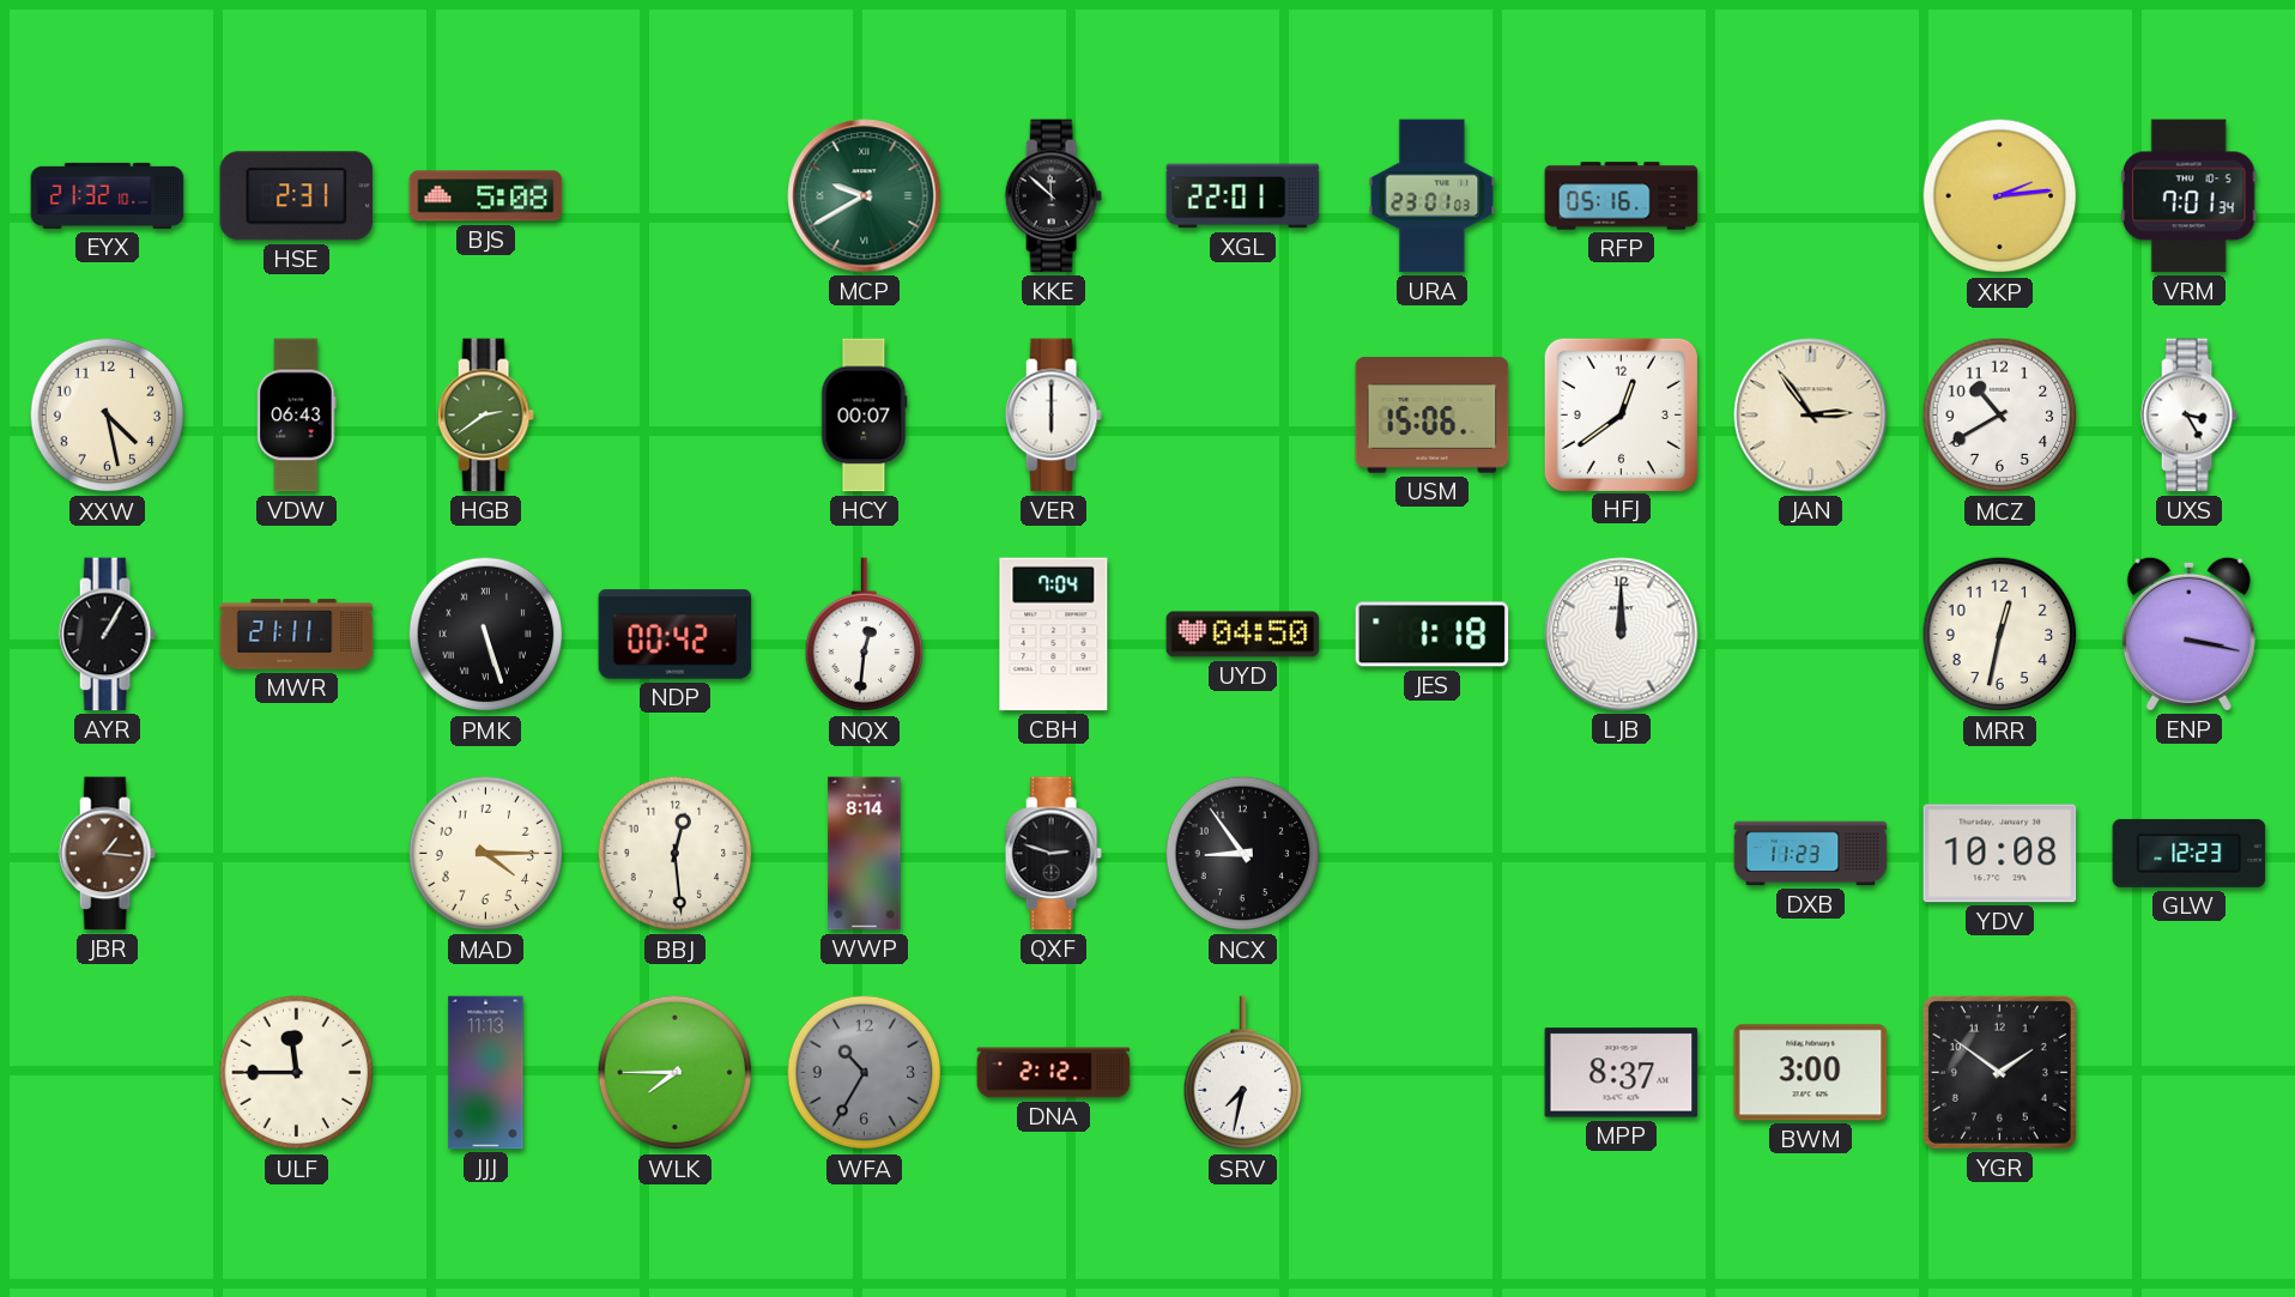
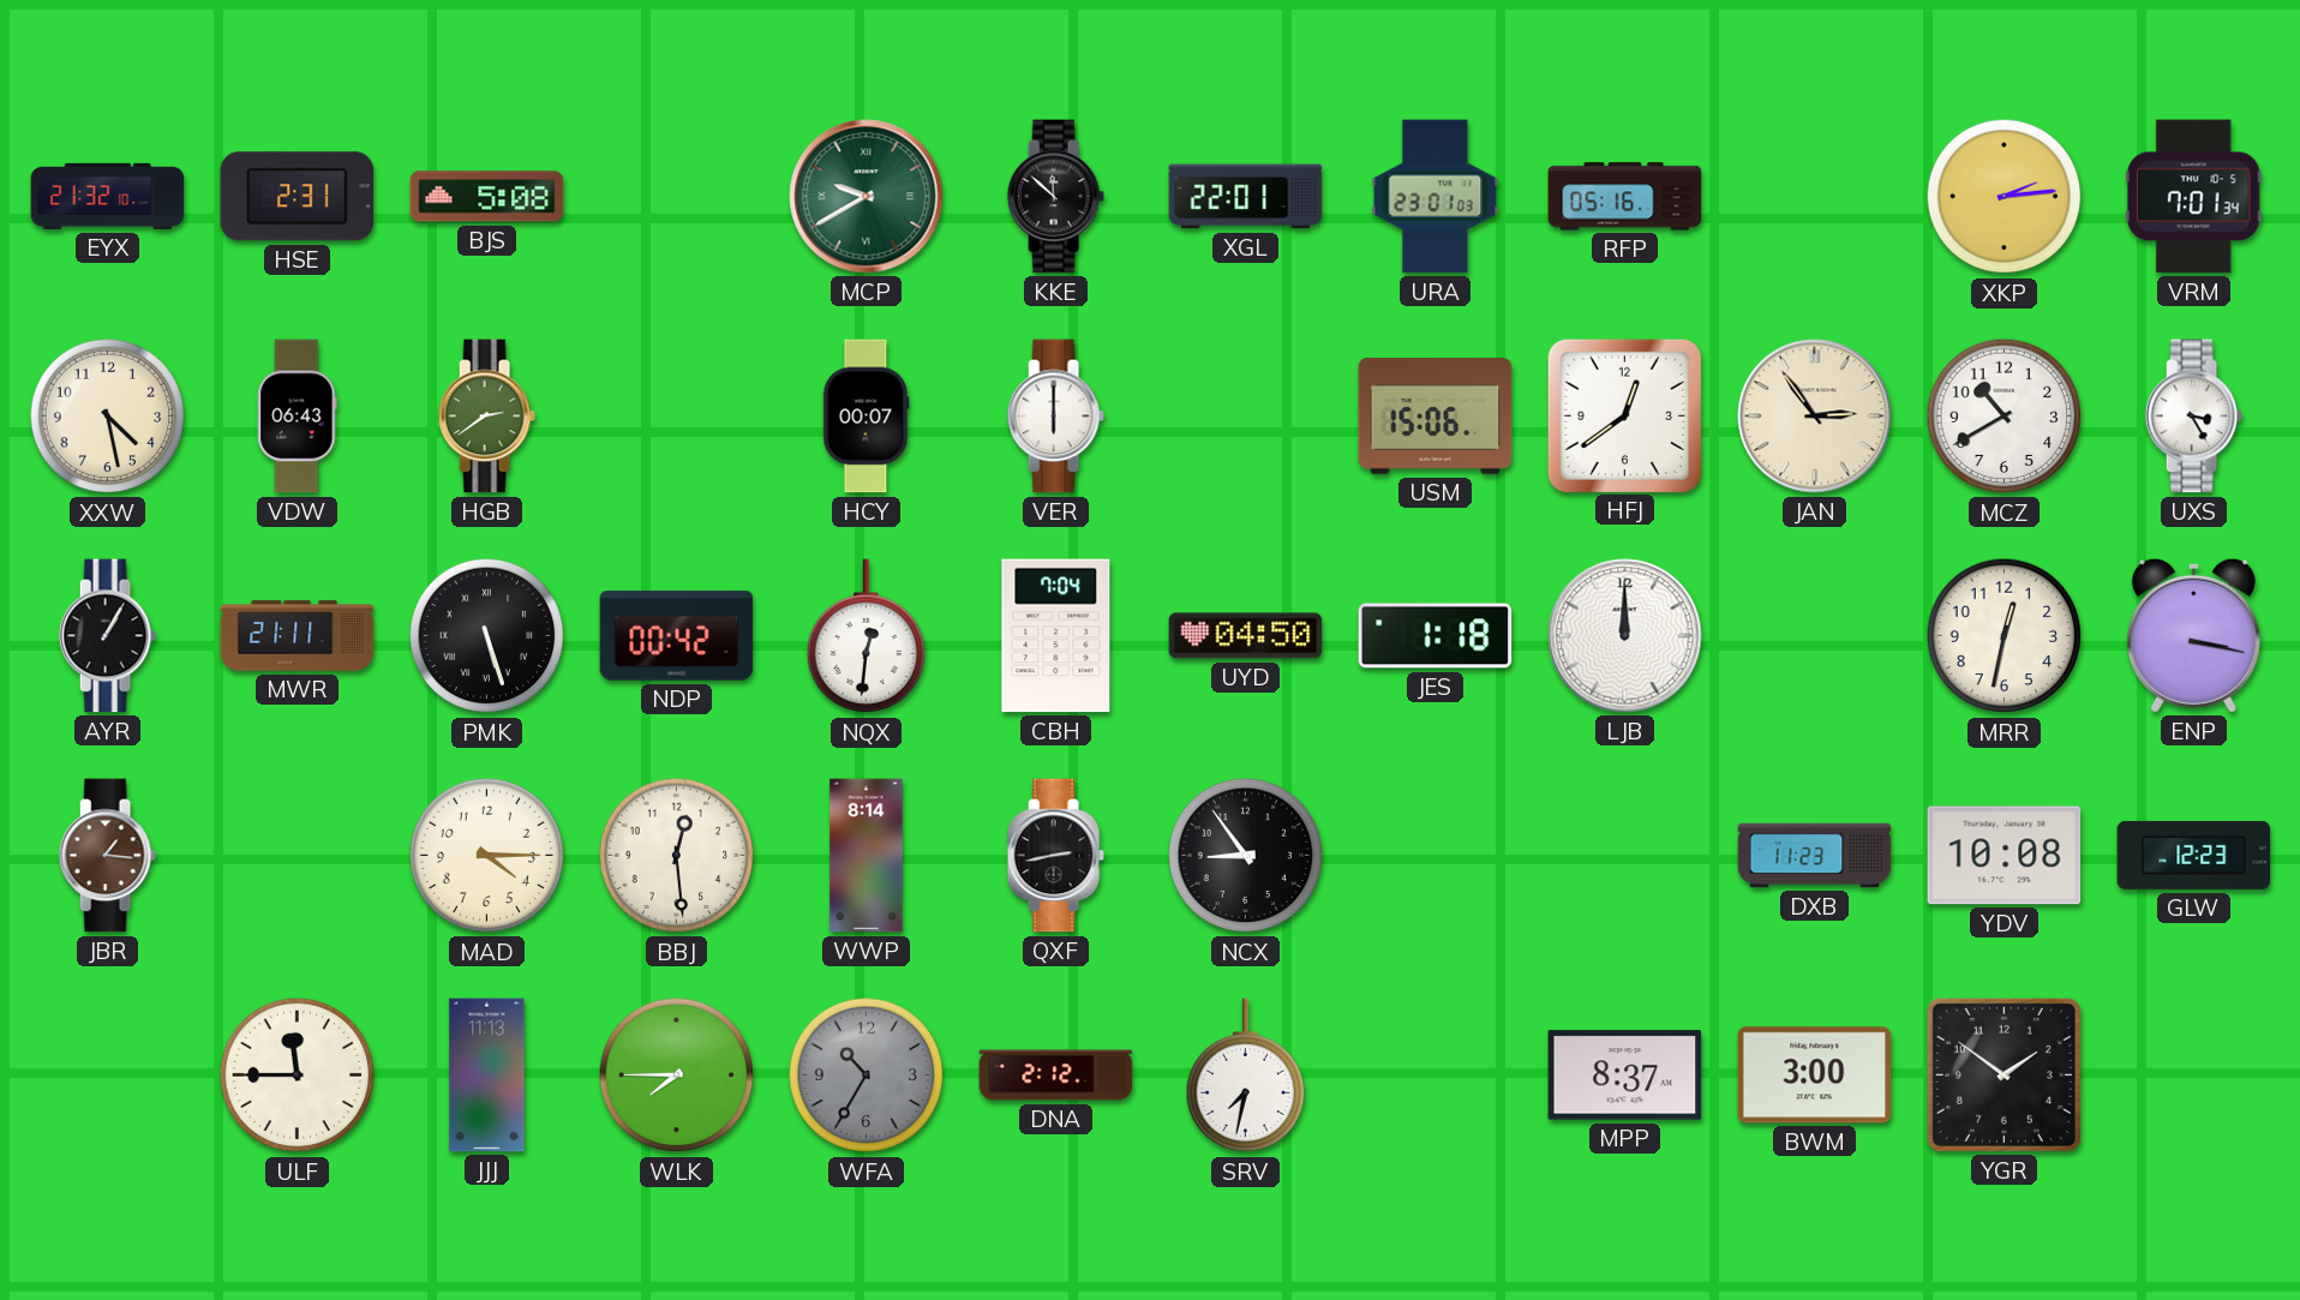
QXF: 2:48 -> 2:43 (1055, 856)
